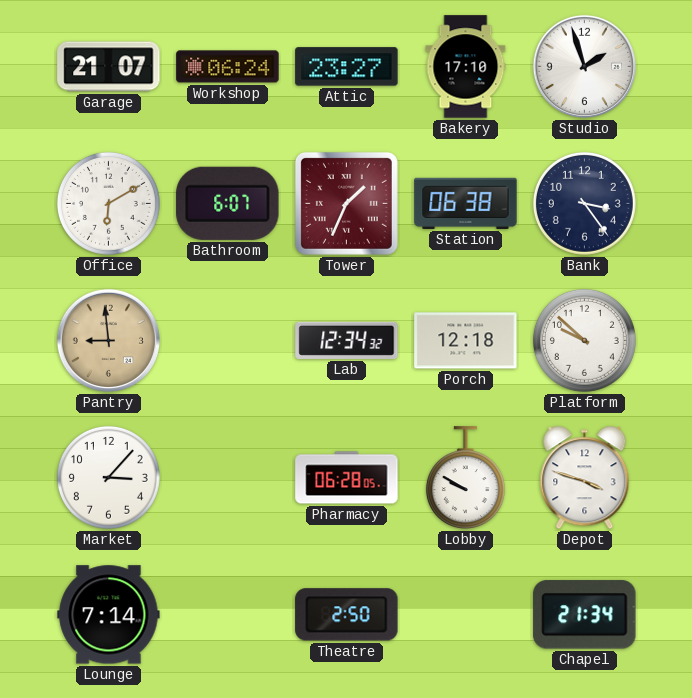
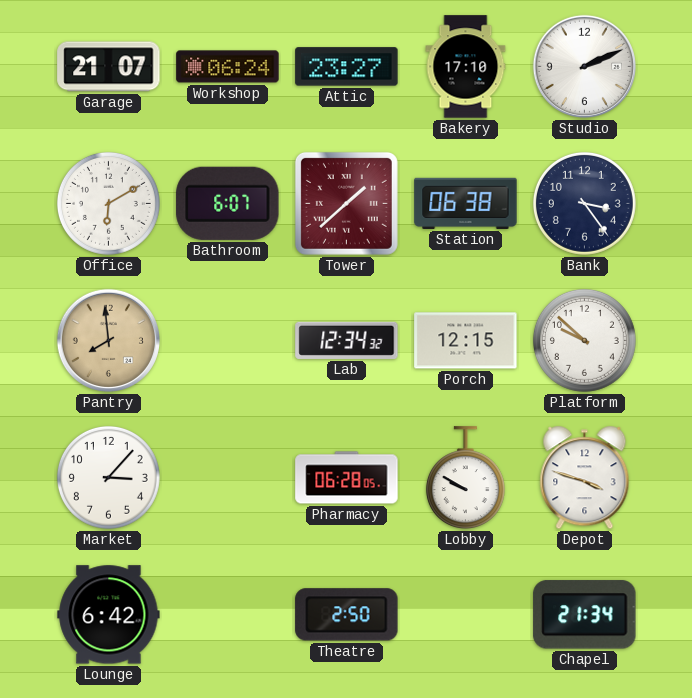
Studio: 1:57 -> 2:11 (584, 66)
Tower: 1:34 -> 1:38 (346, 203)
Pantry: 8:59 -> 7:59 (108, 340)
Porch: 12:18 -> 12:15 (466, 341)
Lounge: 7:14 -> 6:42 (109, 615)
